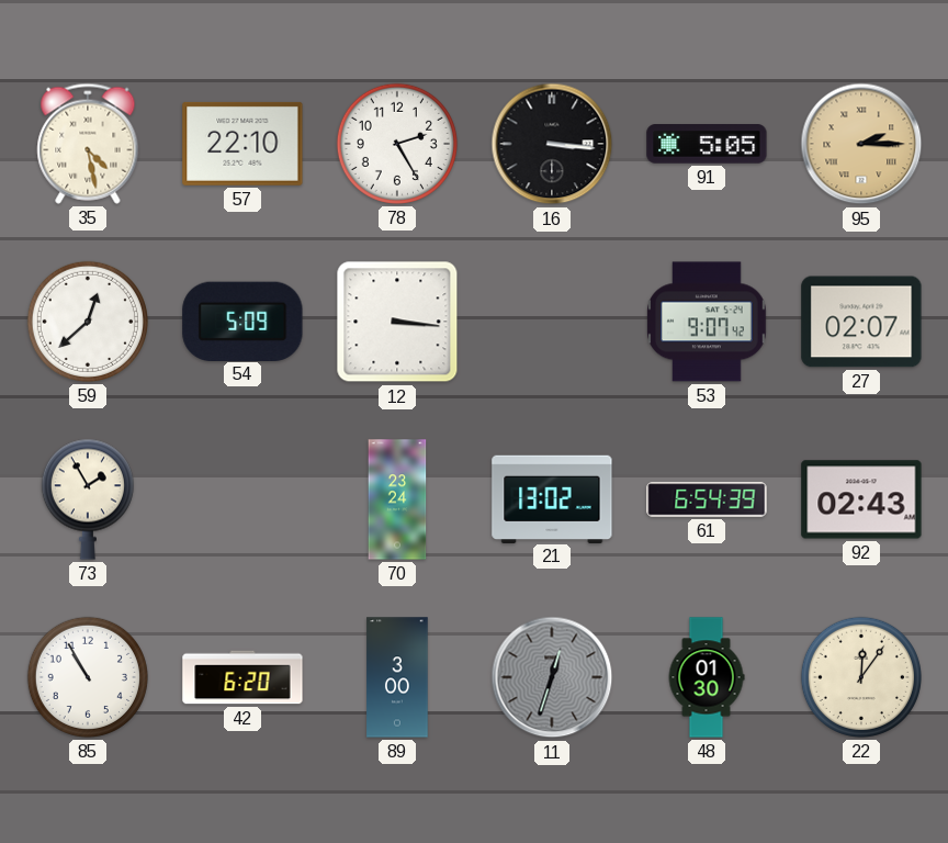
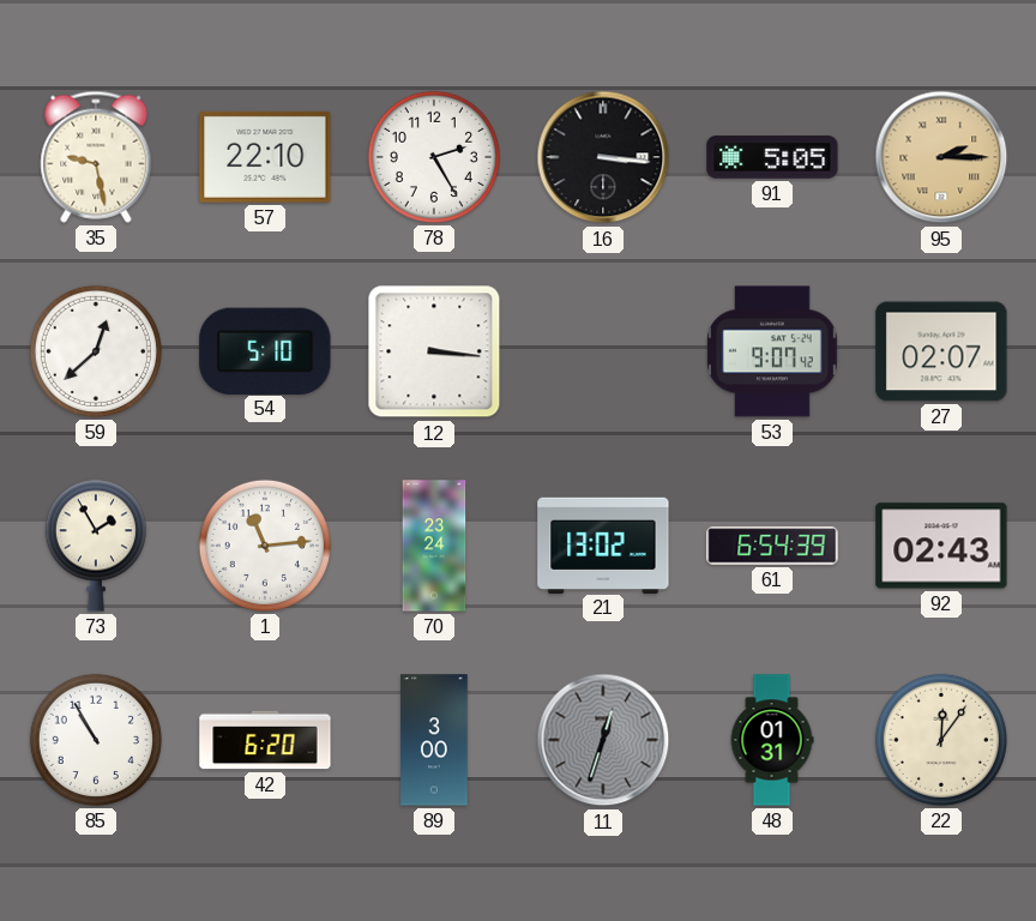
35: 4:28 -> 9:28 (96, 157)
54: 5:09 -> 5:10 (265, 350)
1: none -> 11:14 (265, 546)
48: 01:30 -> 01:31 (772, 740)
